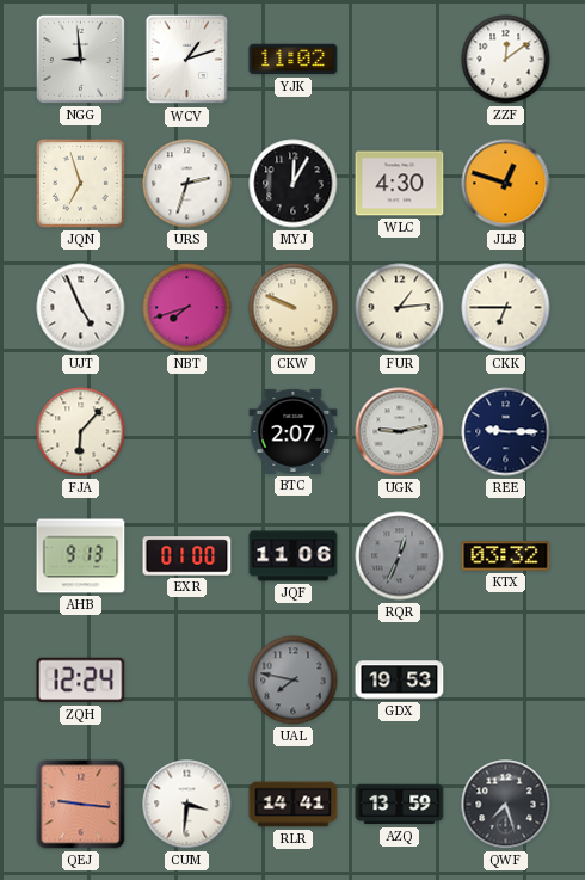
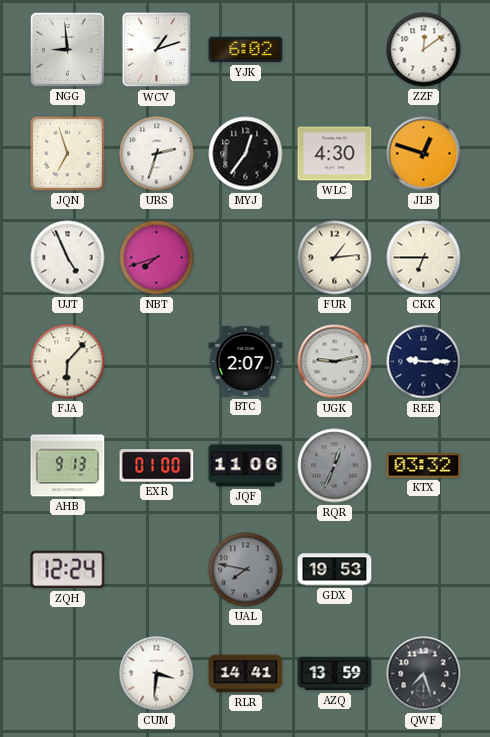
YJK: 11:02 -> 6:02 (246, 50)
MYJ: 12:05 -> 12:36 (246, 154)
CKW: 9:49 -> none (294, 308)
QEJ: 9:16 -> none (81, 805)
